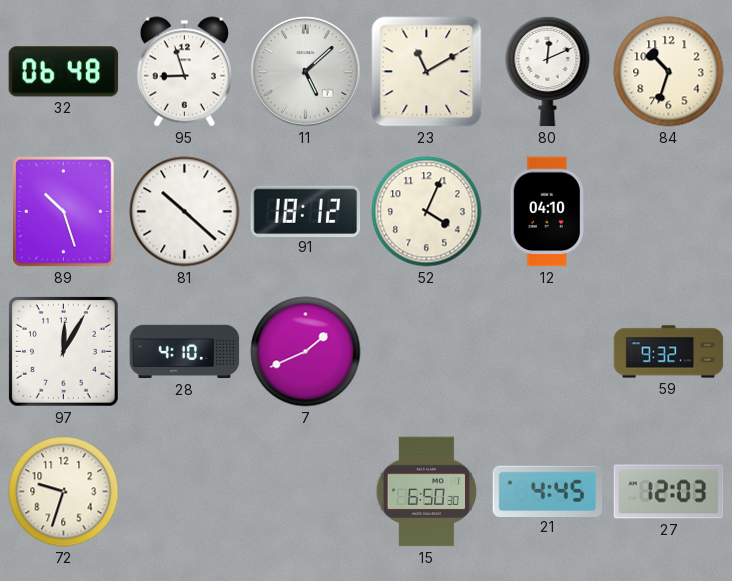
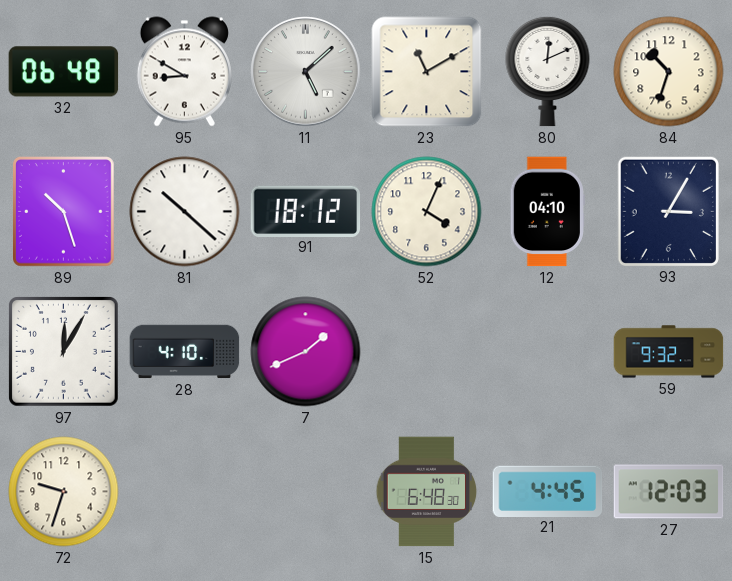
95: 8:57 -> 8:50 (184, 72)
93: none -> 3:05 (668, 211)
15: 6:50 -> 6:48 (427, 492)
